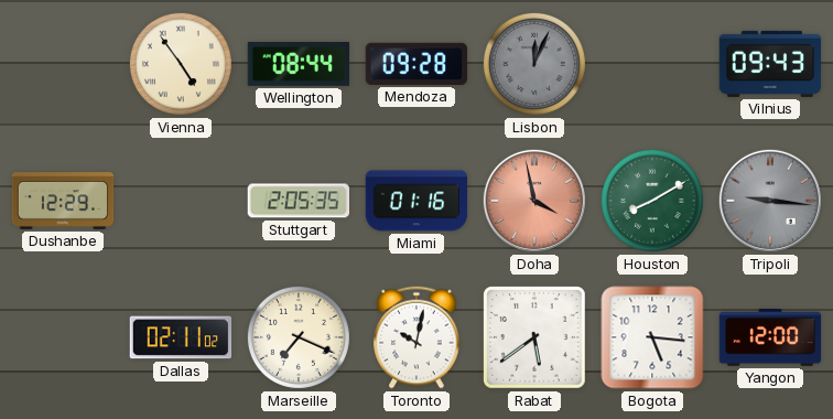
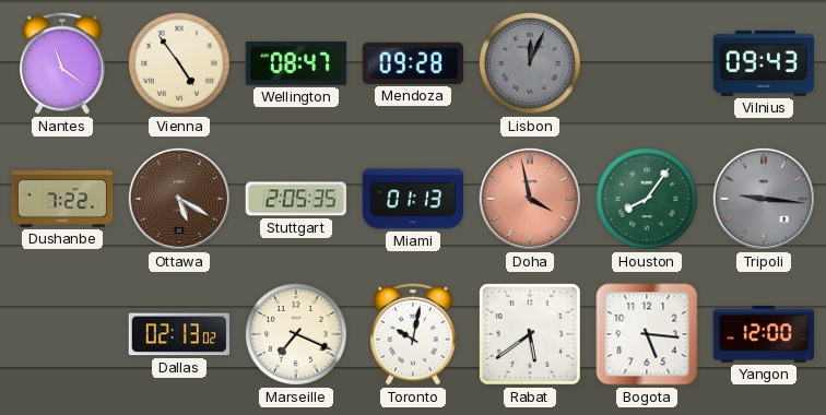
Nantes: none -> 11:21 (62, 63)
Wellington: 08:44 -> 08:47 (296, 63)
Dushanbe: 12:29 -> 7:22 (62, 199)
Ottawa: none -> 5:20 (179, 199)
Miami: 01:16 -> 01:13 (413, 199)
Houston: 8:10 -> 8:06 (647, 199)
Dallas: 02:11 -> 02:13 (179, 334)
